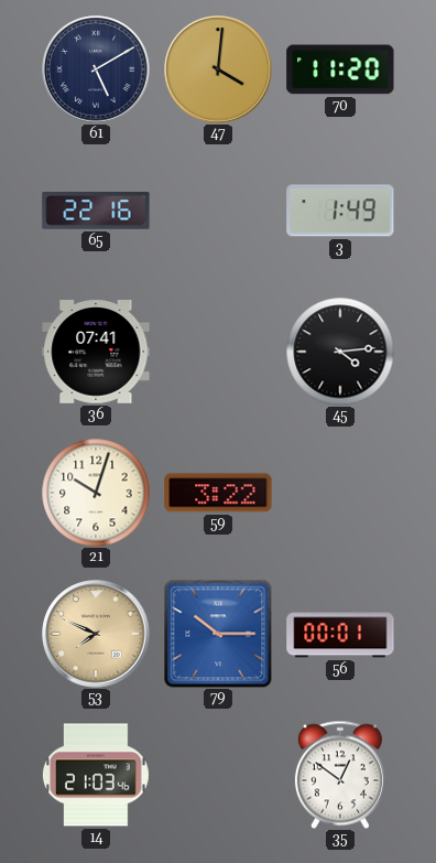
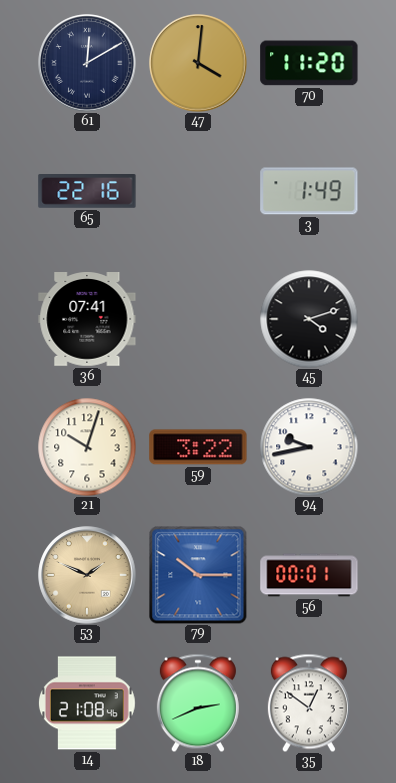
61: 5:10 -> 12:10 (87, 63)
45: 4:14 -> 4:12 (309, 319)
94: none -> 9:43 (309, 447)
53: 7:49 -> 1:49 (87, 575)
14: 21:03 -> 21:08 (87, 703)
18: none -> 2:41 (198, 703)
